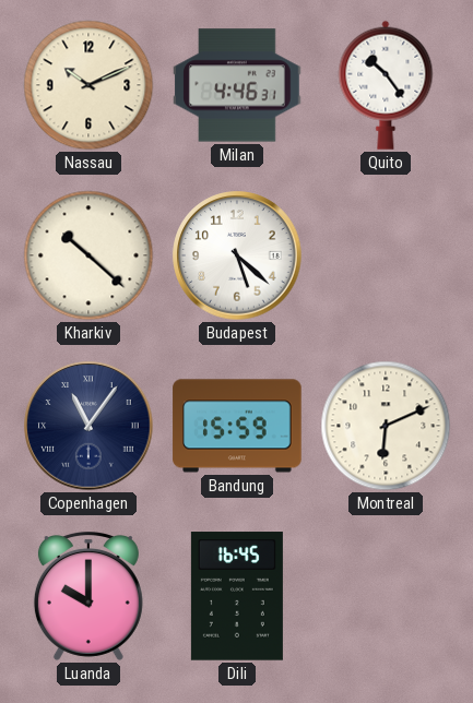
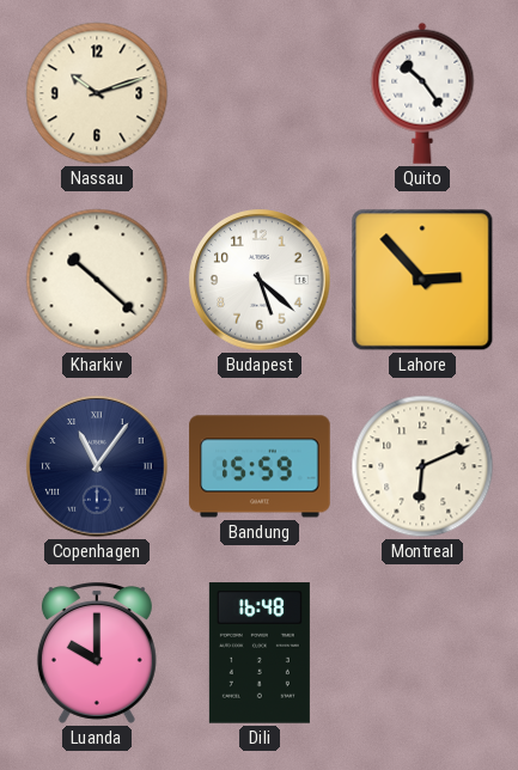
Nassau: 10:11 -> 10:12 (97, 93)
Milan: 4:46 -> none (237, 85)
Lahore: none -> 2:53 (422, 280)
Dili: 16:45 -> 16:48 (260, 653)
